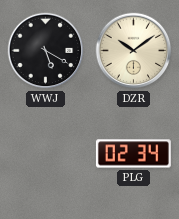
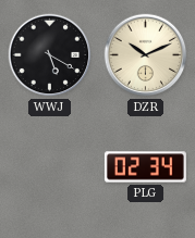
DZR: 10:09 -> 10:11 (146, 55)
